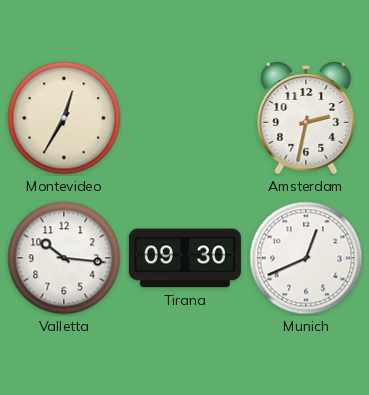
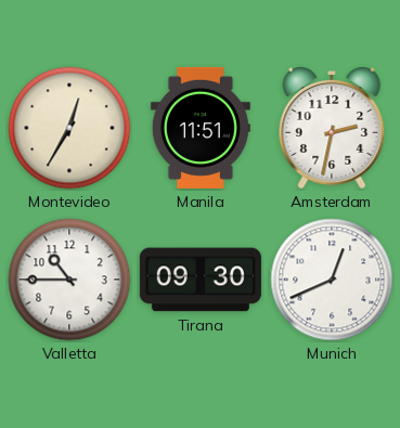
Manila: none -> 11:51 (201, 128)
Valletta: 10:16 -> 10:45 (69, 280)
